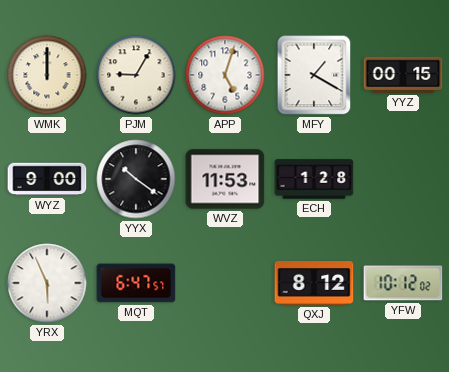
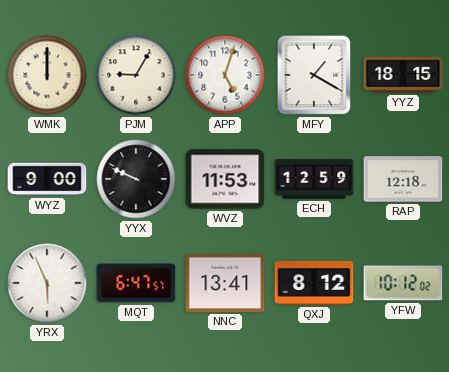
YYZ: 00:15 -> 18:15 (403, 75)
YYX: 10:21 -> 9:49 (136, 179)
ECH: 1:28 -> 12:59 (314, 179)
RAP: none -> 12:18 (403, 179)
NNC: none -> 13:41 (225, 283)
